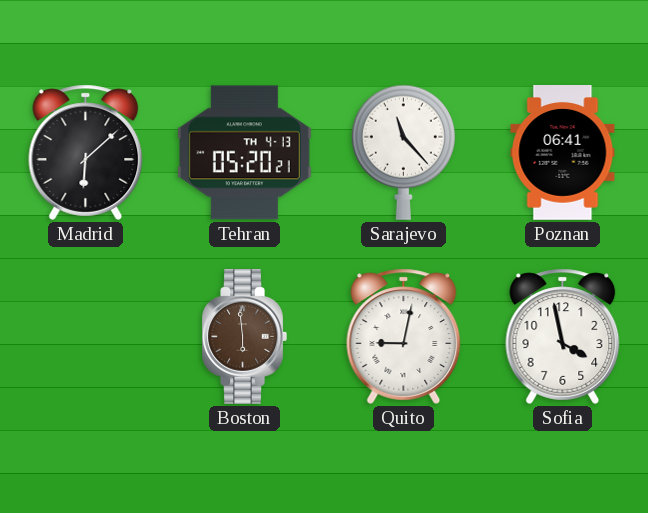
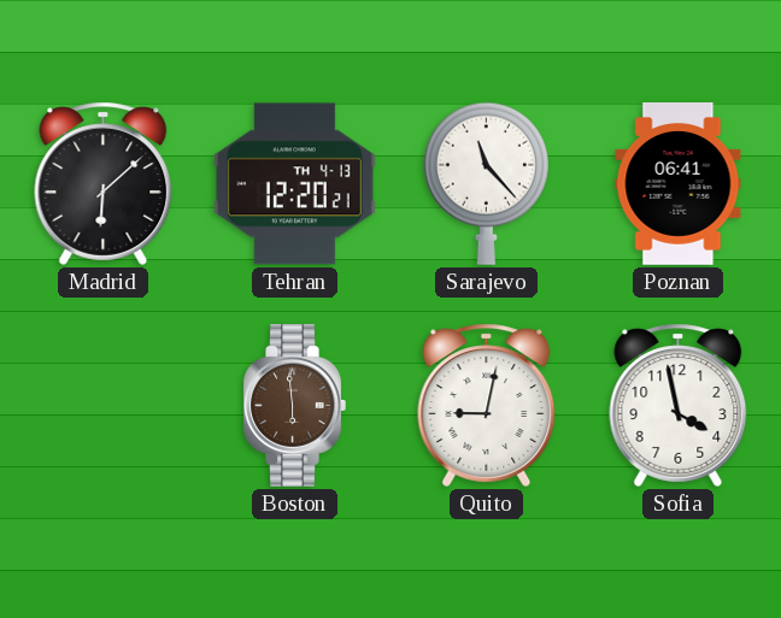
Tehran: 05:20 -> 12:20 (294, 184)
